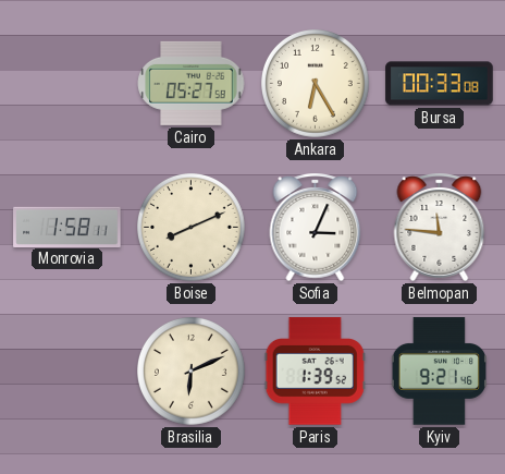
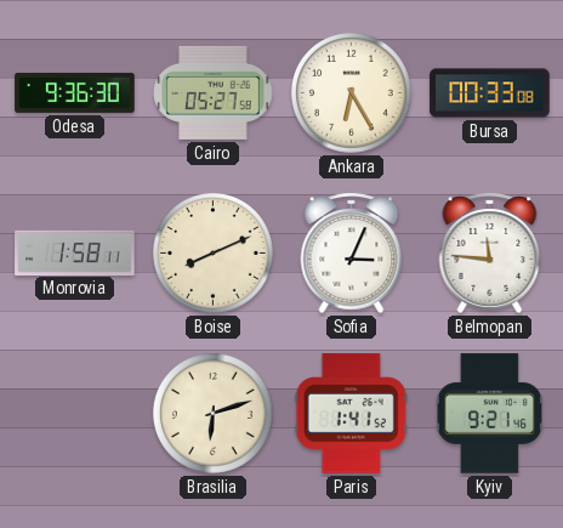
Odesa: none -> 9:36 (75, 92)
Brasilia: 6:11 -> 6:12 (214, 414)
Paris: 1:39 -> 1:41 (351, 414)
